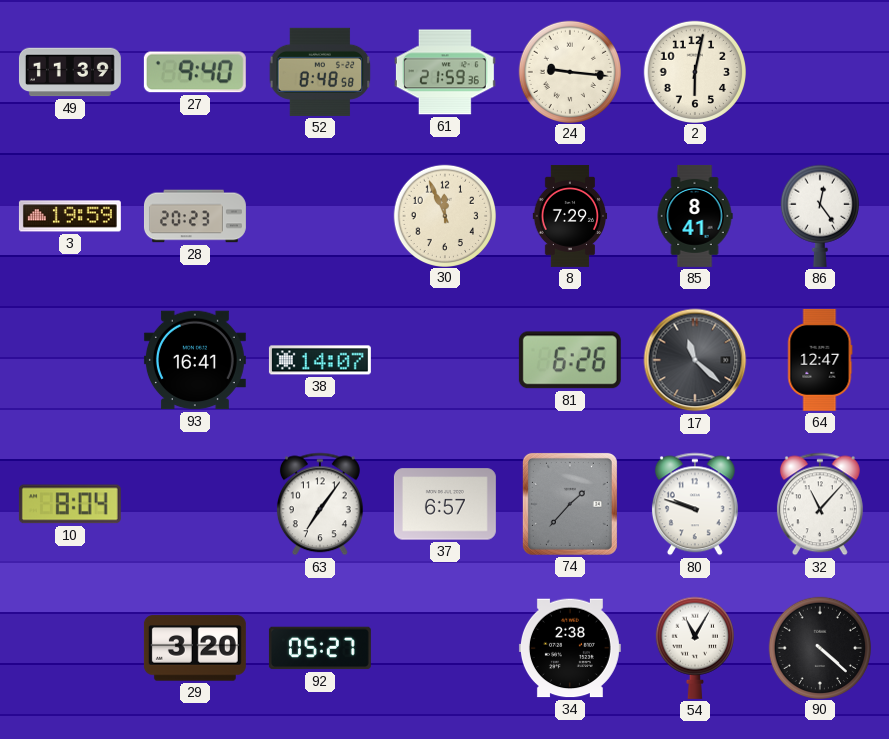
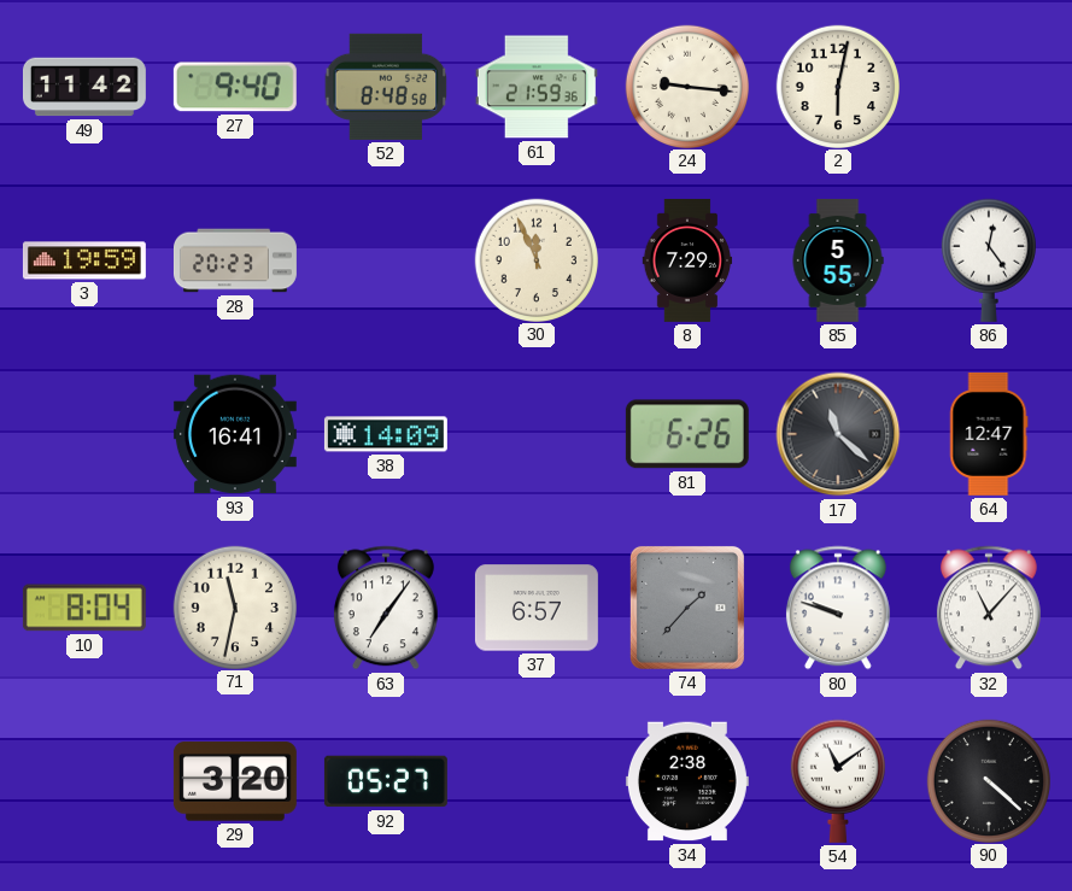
49: 11:39 -> 11:42 (84, 87)
85: 8:41 -> 5:55 (838, 260)
38: 14:07 -> 14:09 (386, 434)
71: none -> 11:32 (234, 606)
54: 11:05 -> 11:09 (837, 781)
